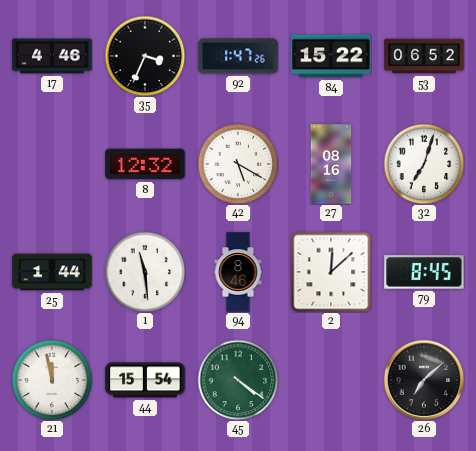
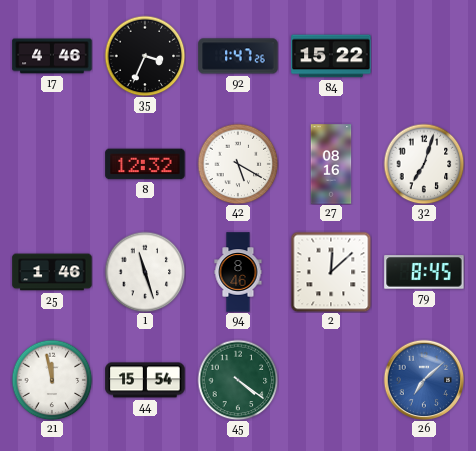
53: 06:52 -> none (424, 56)
25: 1:44 -> 1:46 (52, 272)
1: 11:29 -> 11:27 (145, 272)
26 dial: black -> blue (424, 380)
